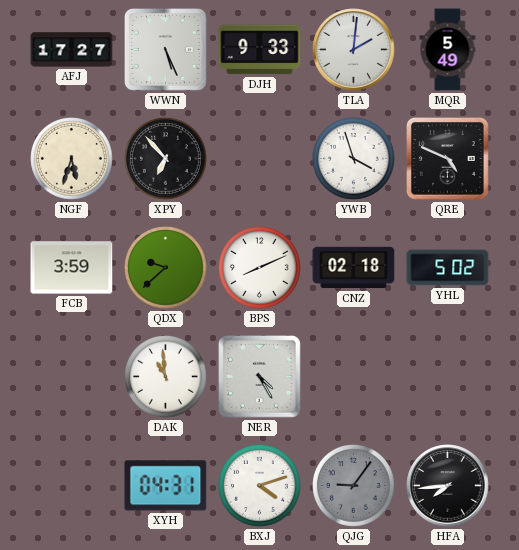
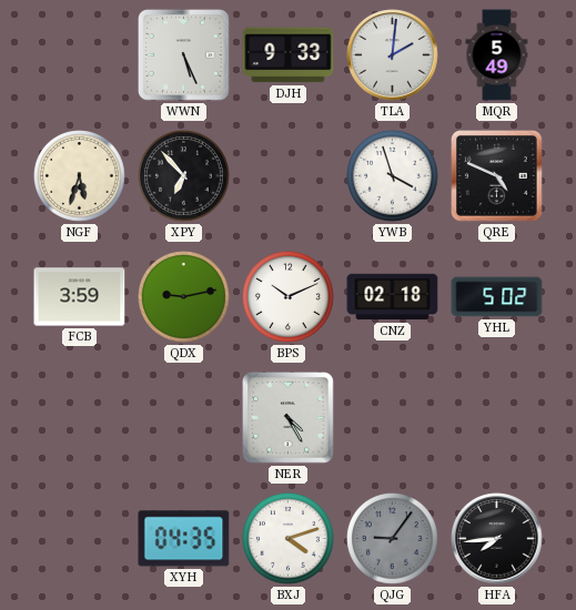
AFJ: 17:27 -> none (72, 50)
QDX: 9:38 -> 9:13 (184, 297)
BPS: 8:11 -> 10:11 (289, 297)
DAK: 10:59 -> none (166, 377)
XYH: 04:31 -> 04:35 (184, 539)
